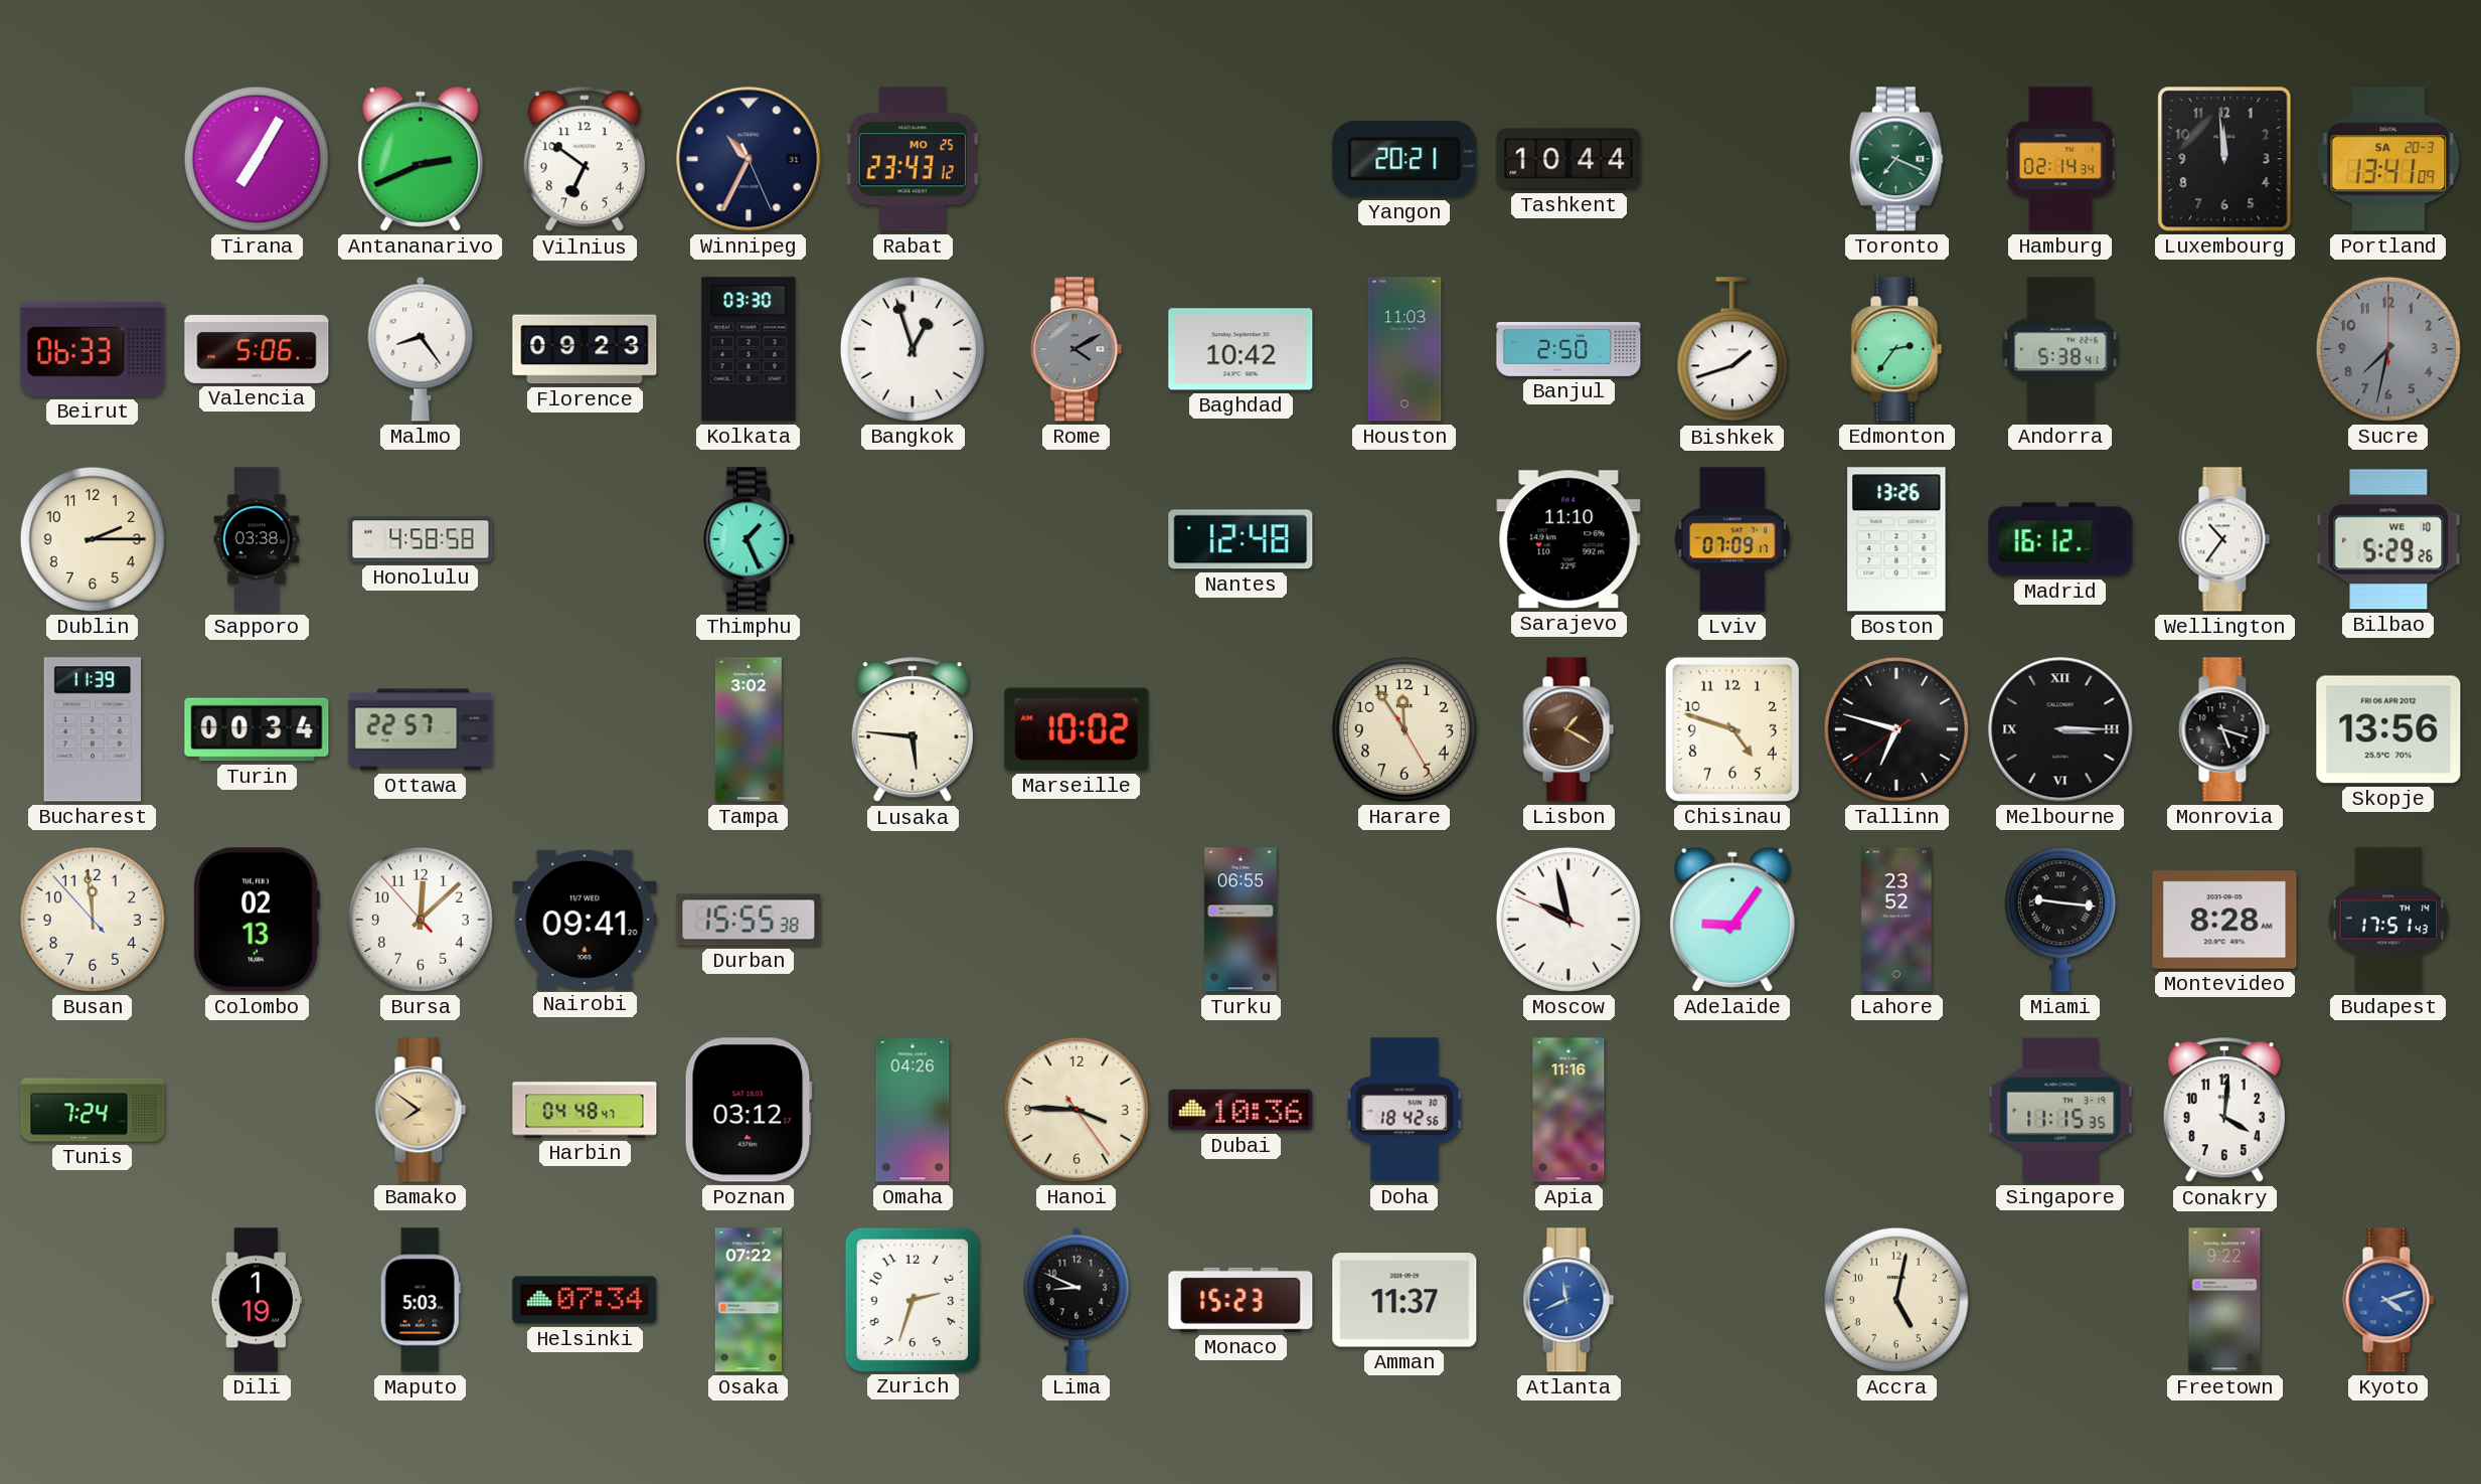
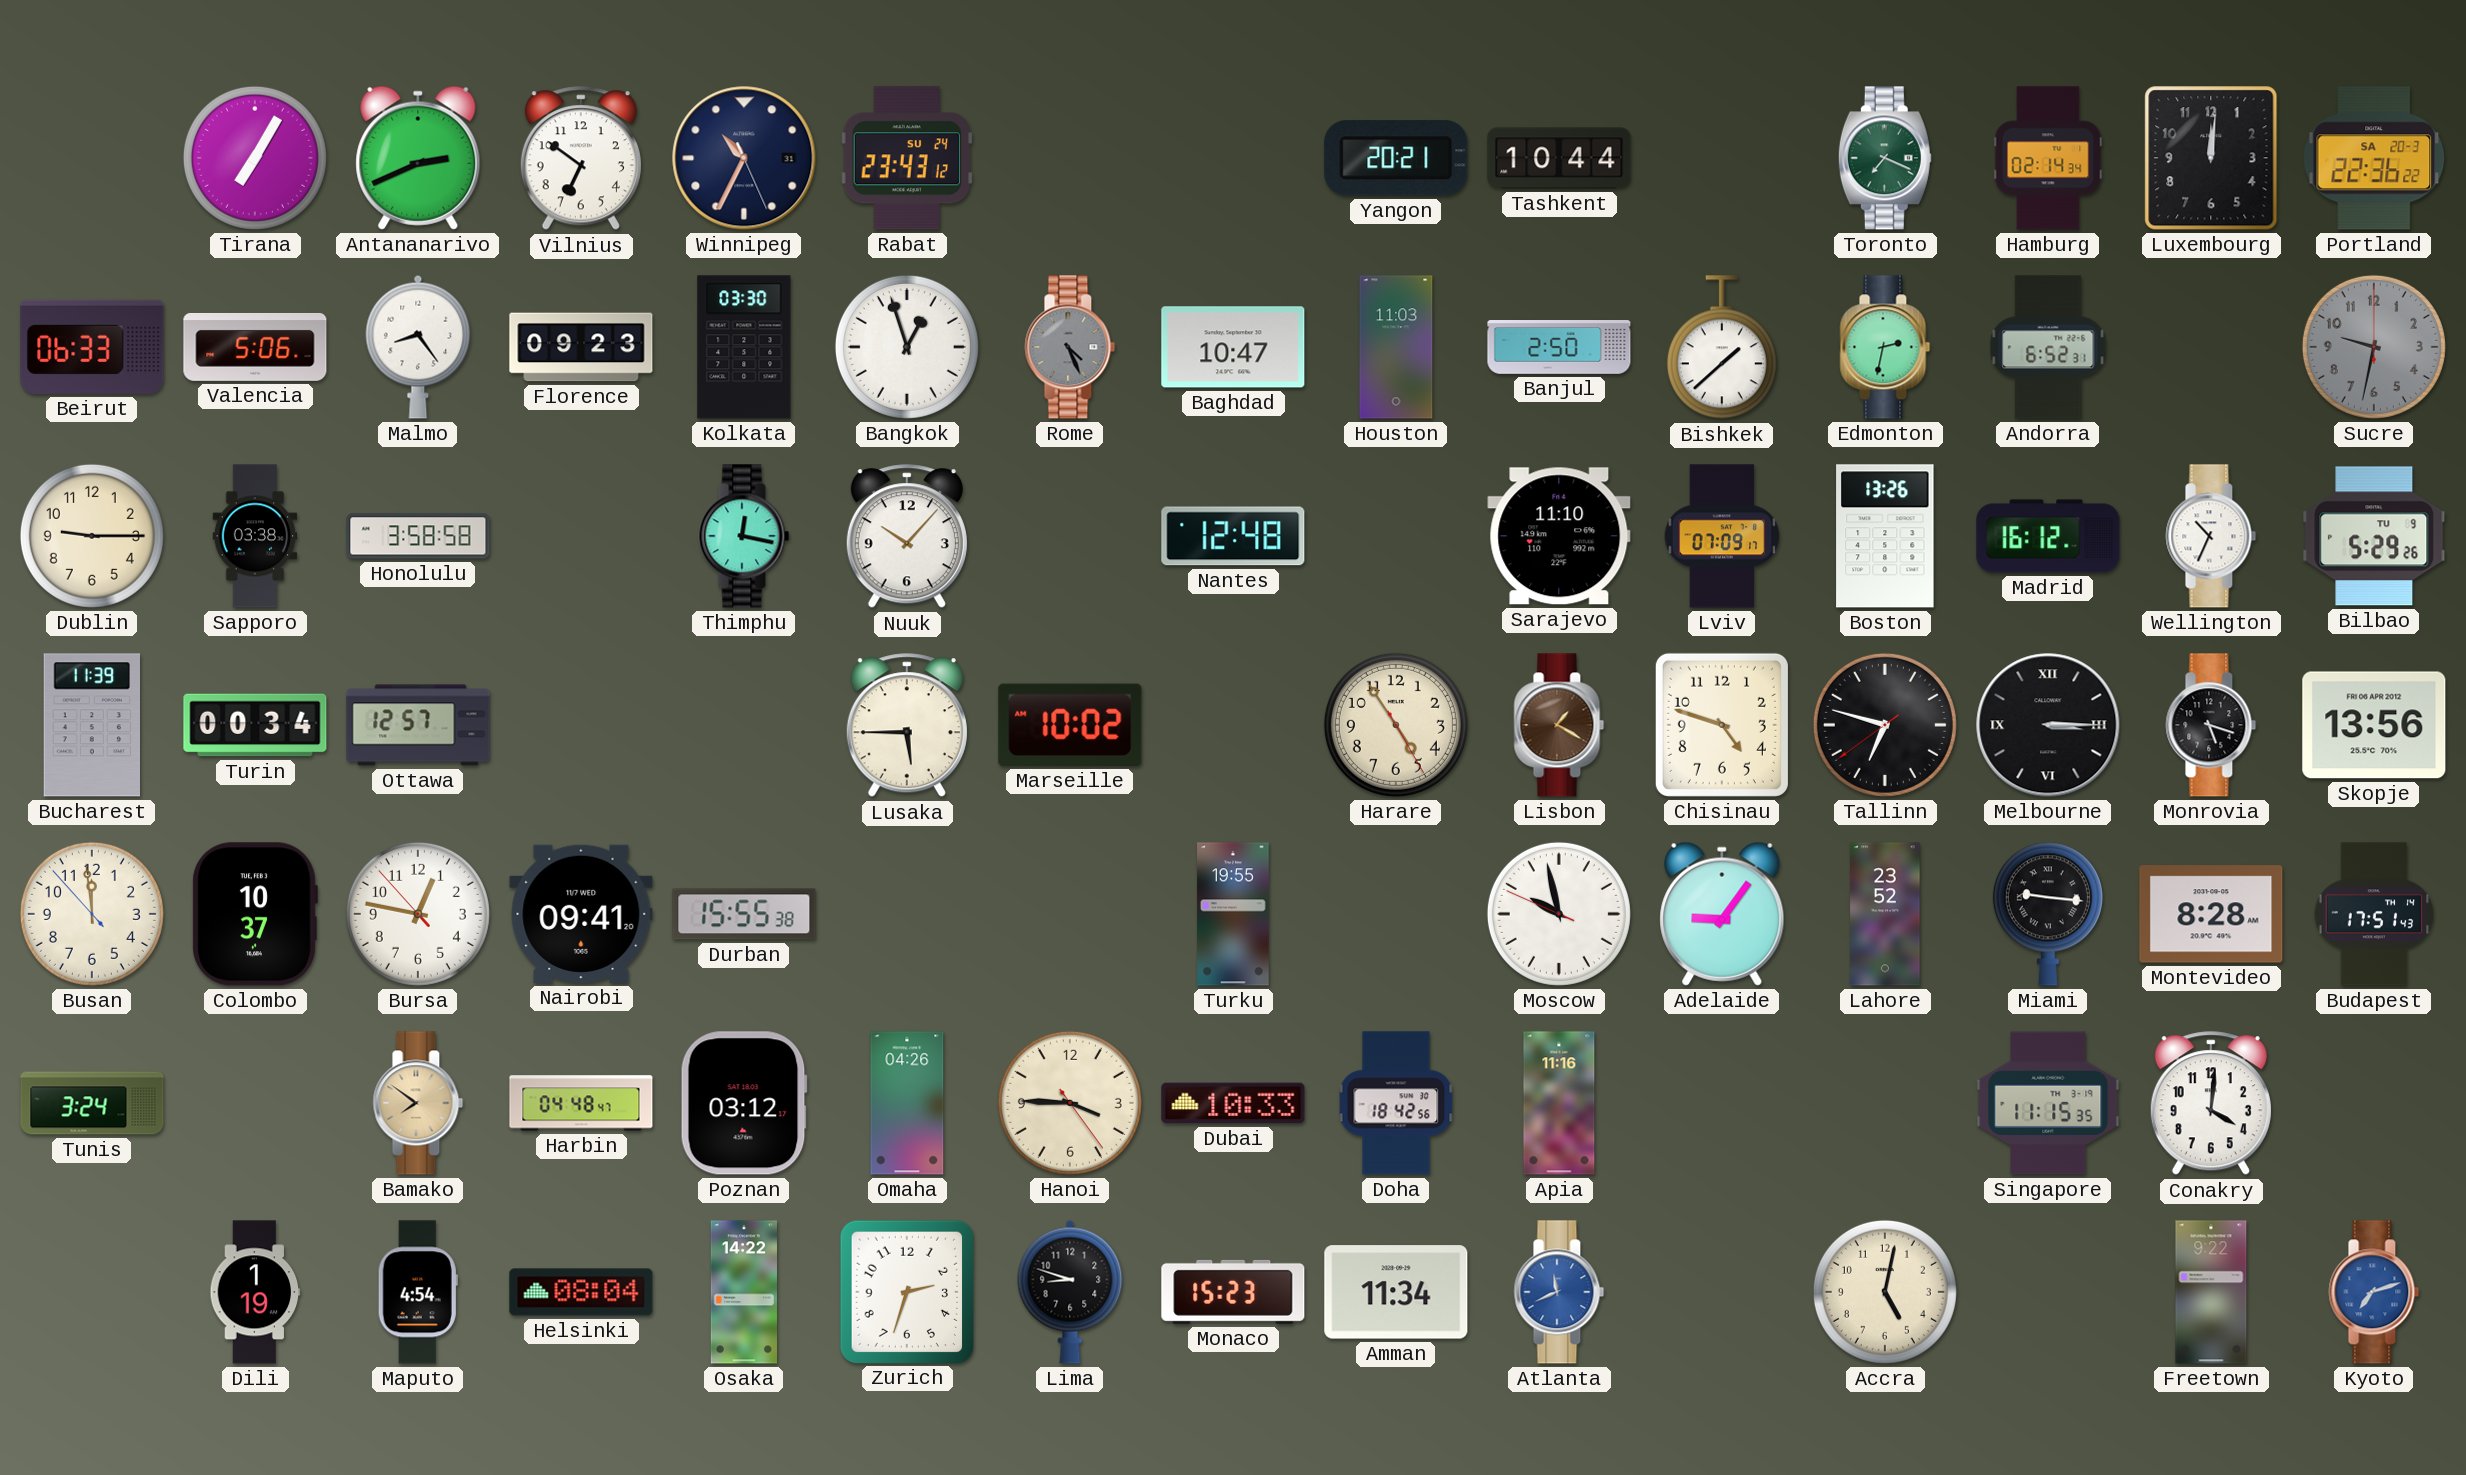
Rabat date: MO 25 -> SU 24 (907, 158)
Luxembourg: 11:59 -> 12:01 (2211, 158)
Portland: 13:41 -> 22:36 (2374, 158)
Rome: 4:10 -> 4:26 (1070, 347)
Baghdad: 10:42 -> 10:47 (1233, 347)
Bishkek: 1:42 -> 1:38 (1722, 348)
Edmonton: 2:36 -> 2:32 (1885, 347)
Andorra: 5:38 -> 6:52 (2048, 347)
Sucre: 7:32 -> 9:32 (2374, 347)
Dublin: 2:15 -> 9:15 (92, 536)
Honolulu: 4:58 -> 3:58 (418, 536)
Thimphu: 1:26 -> 12:17 (744, 536)
Nuuk: none -> 10:07 (907, 537)
Wellington: 10:36 -> 10:34 (2211, 536)
Bilbao date: WE 10 -> TU 9 (2374, 536)
Ottawa: 22:57 -> 12:57 (418, 725)
Tampa: 3:02 -> none (749, 729)
Lusaka: 5:46 -> 5:45 (907, 726)
Harare: 11:54 -> 4:54 (1396, 725)
Colombo: 02:13 -> 10:37 (255, 914)
Bursa: 12:07 -> 12:46 (418, 914)
Turku: 06:55 -> 19:55 (1233, 914)
Tunis: 7:24 -> 3:24 (92, 1103)
Dubai: 10:36 -> 10:33 (1233, 1103)
Maputo: 5:03 -> 4:54 (418, 1292)
Helsinki: 07:34 -> 08:04 (581, 1292)
Osaka: 07:22 -> 14:22 (744, 1292)
Lima: 8:49 -> 8:48 (1070, 1292)
Amman: 11:37 -> 11:34 (1396, 1292)
Kyoto: 4:12 -> 7:12 (2374, 1292)
